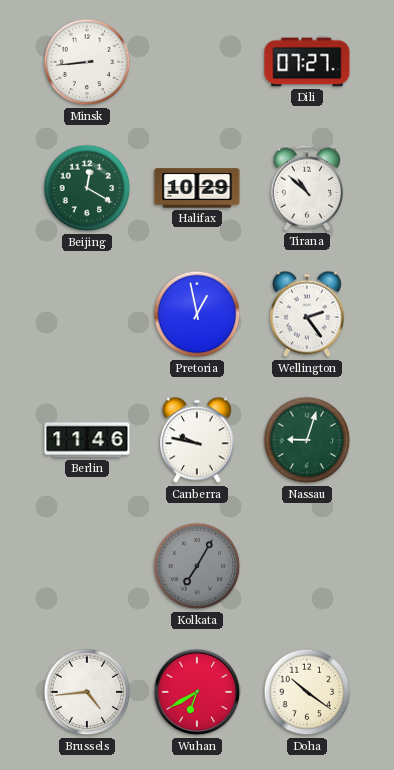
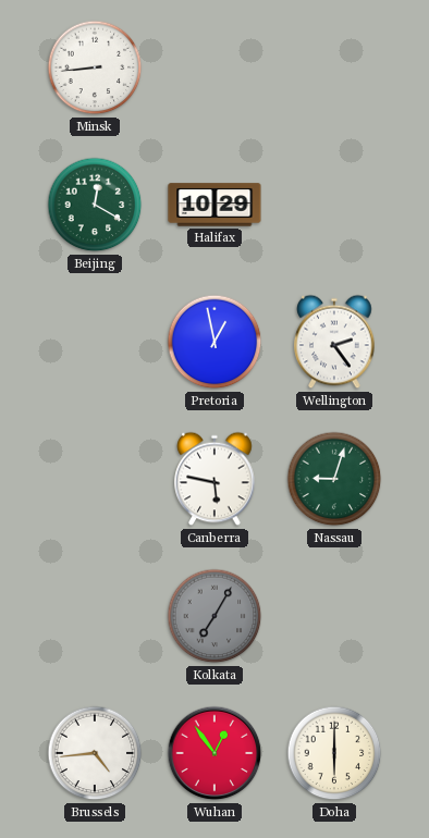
Dili: 07:27 -> none (307, 62)
Tirana: 10:52 -> none (307, 188)
Berlin: 11:46 -> none (87, 440)
Canberra: 9:47 -> 5:47 (214, 479)
Wuhan: 6:40 -> 12:54 (214, 753)
Doha: 10:21 -> 6:00 (334, 753)
